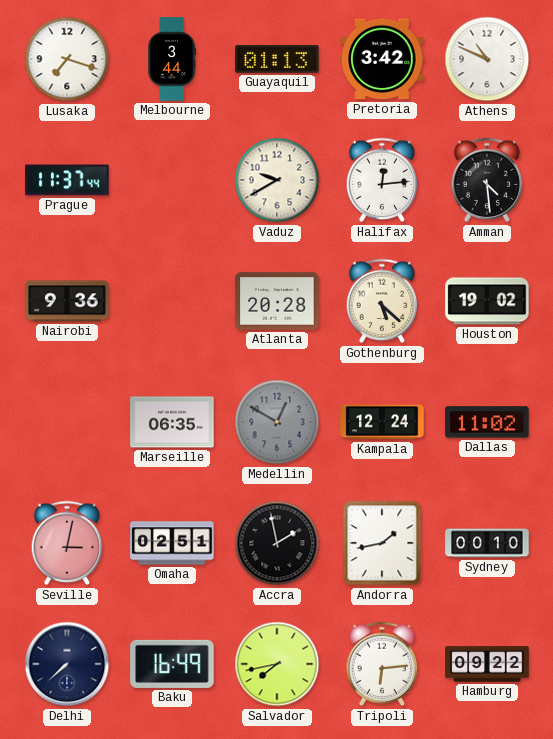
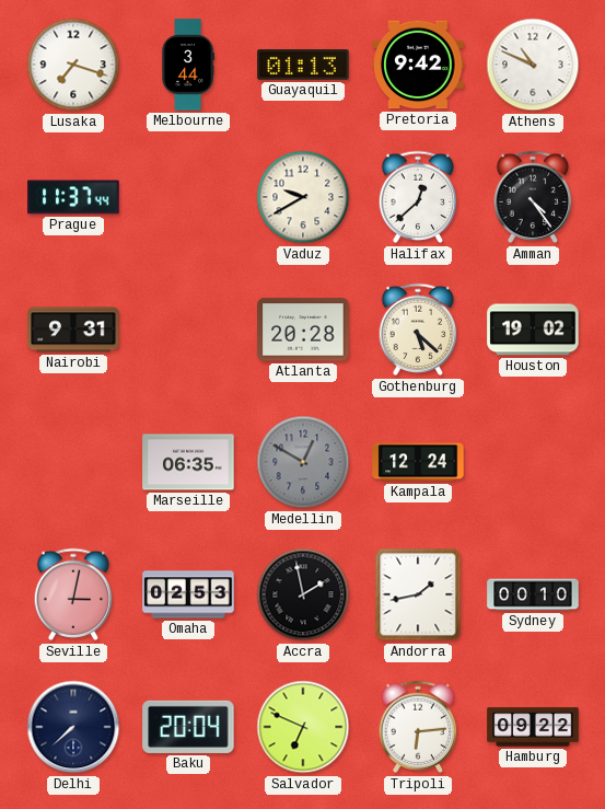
Pretoria: 3:42 -> 9:42 (418, 65)
Halifax: 12:14 -> 12:38 (418, 197)
Amman: 4:29 -> 4:24 (533, 197)
Nairobi: 9:36 -> 9:31 (73, 330)
Dallas: 11:02 -> none (487, 422)
Omaha: 02:51 -> 02:53 (188, 594)
Baku: 16:49 -> 20:04 (188, 727)
Salvador: 7:43 -> 6:49 (303, 727)
